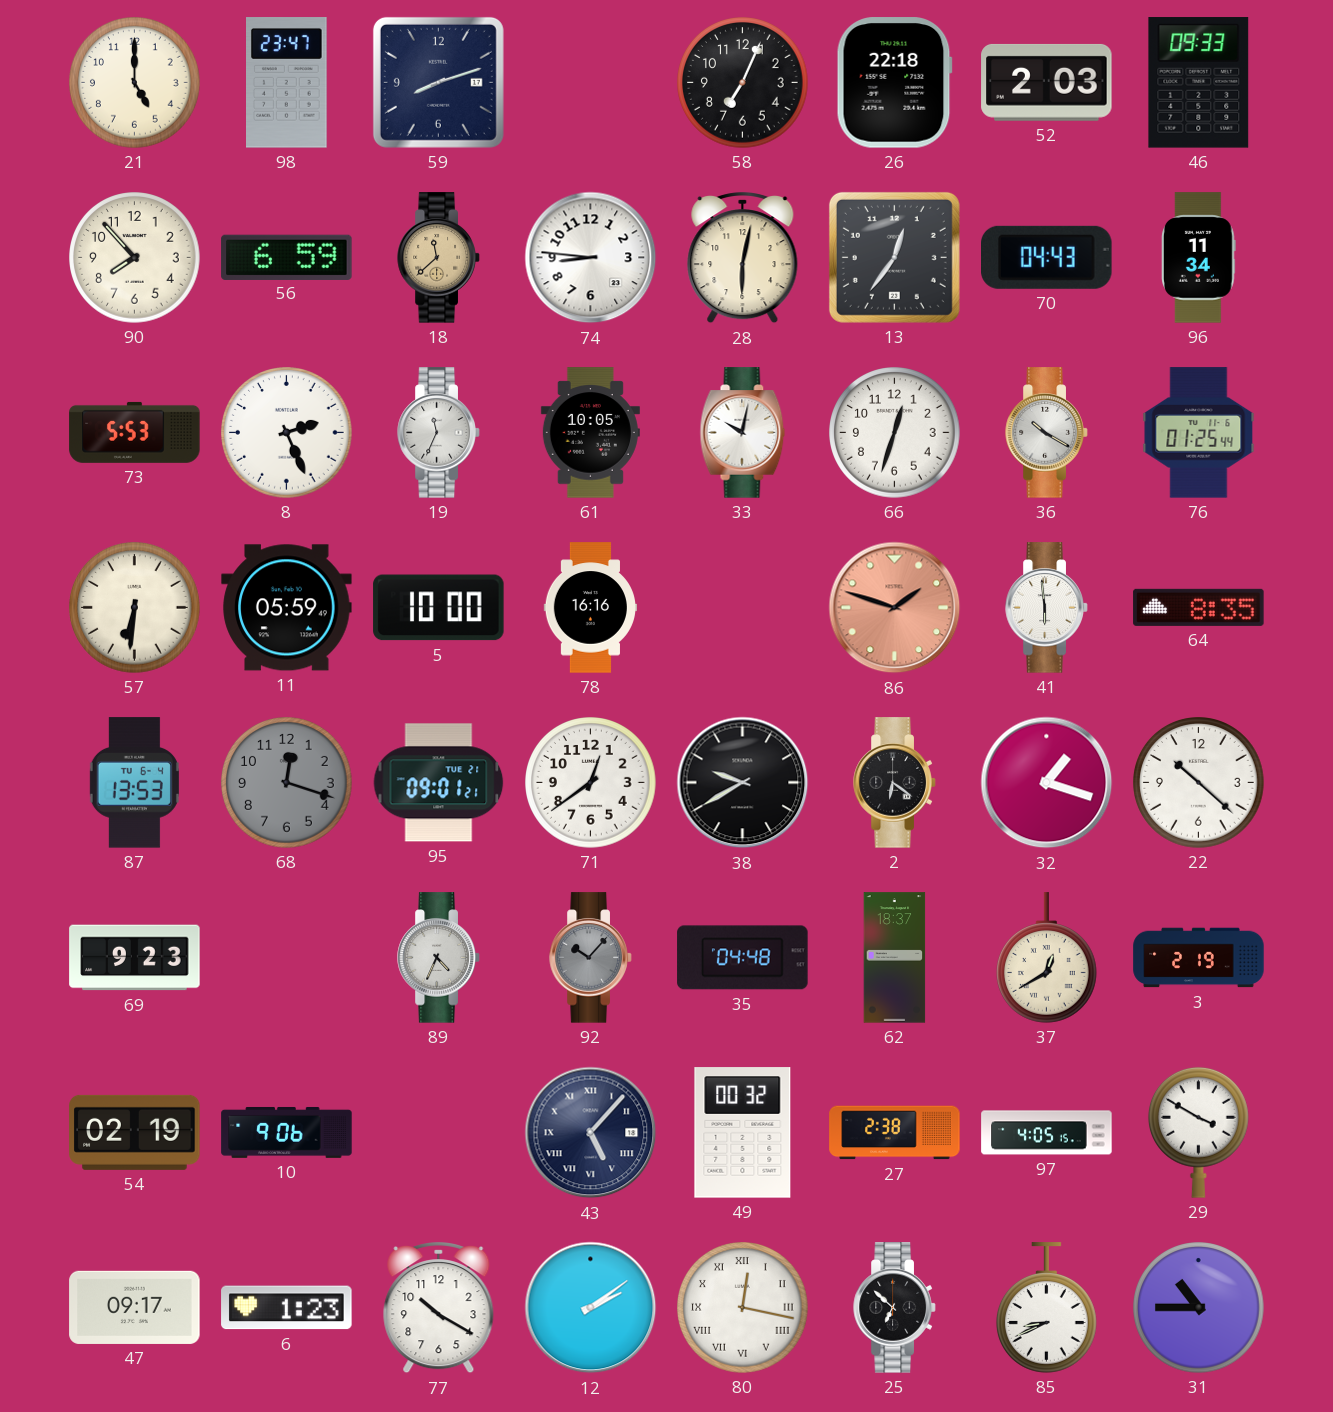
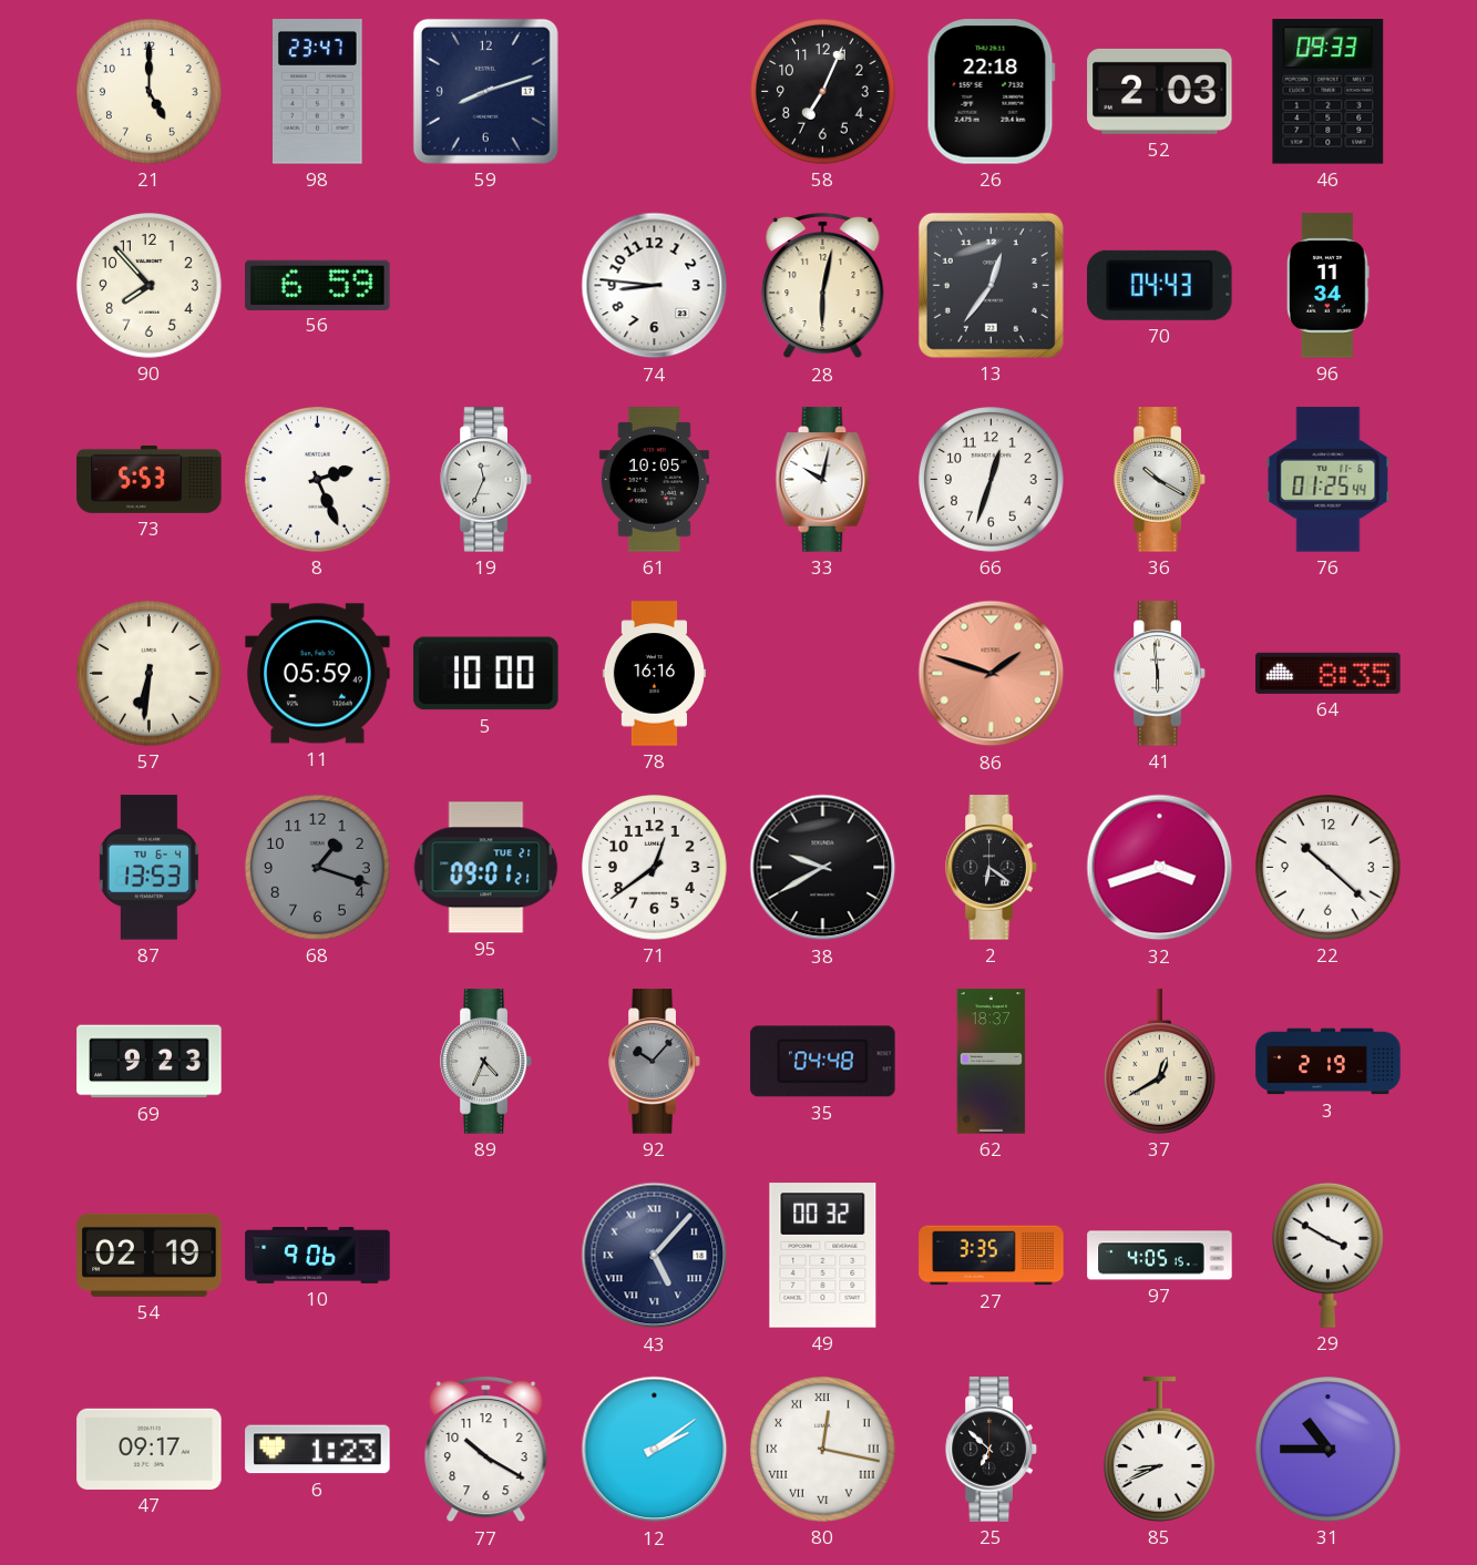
18: 11:38 -> none (439, 258)
68: 12:18 -> 1:18 (318, 868)
32: 1:18 -> 3:42 (1160, 868)
27: 2:38 -> 3:35 (992, 1256)
